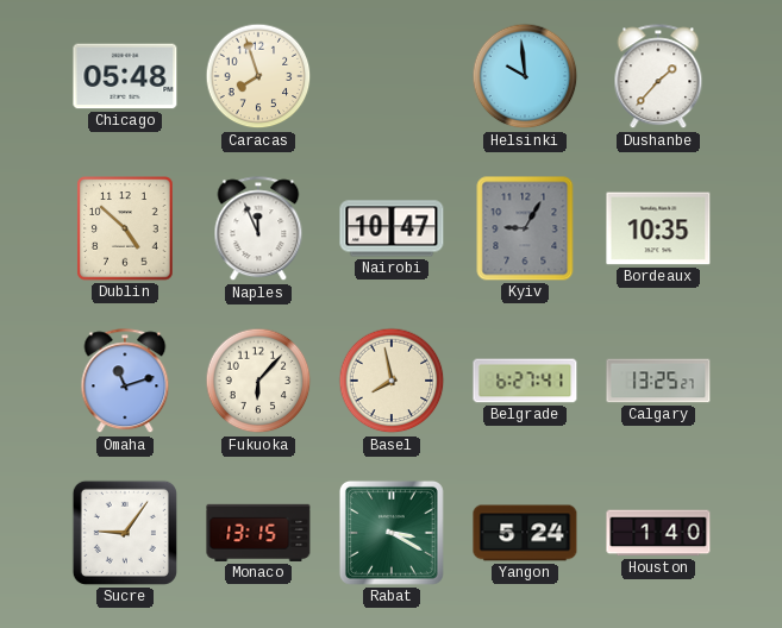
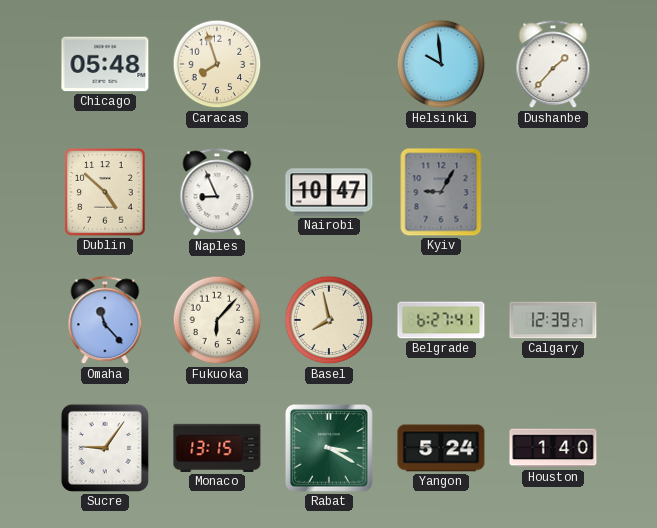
Naples: 11:56 -> 8:56 (217, 193)
Bordeaux: 10:35 -> none (658, 228)
Omaha: 11:12 -> 11:23 (105, 321)
Calgary: 13:25 -> 12:39 (553, 320)
